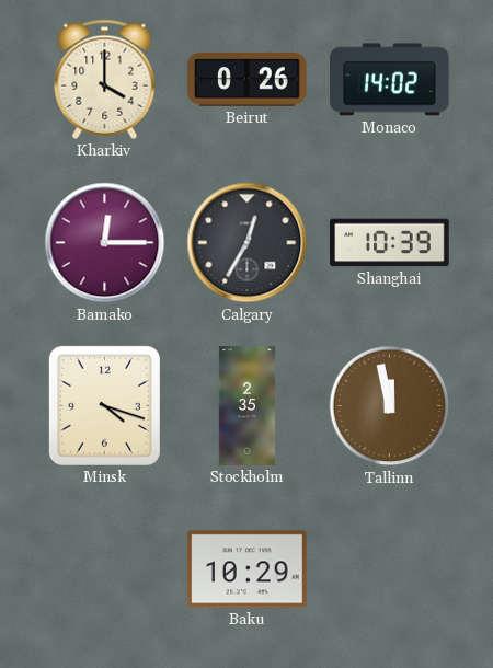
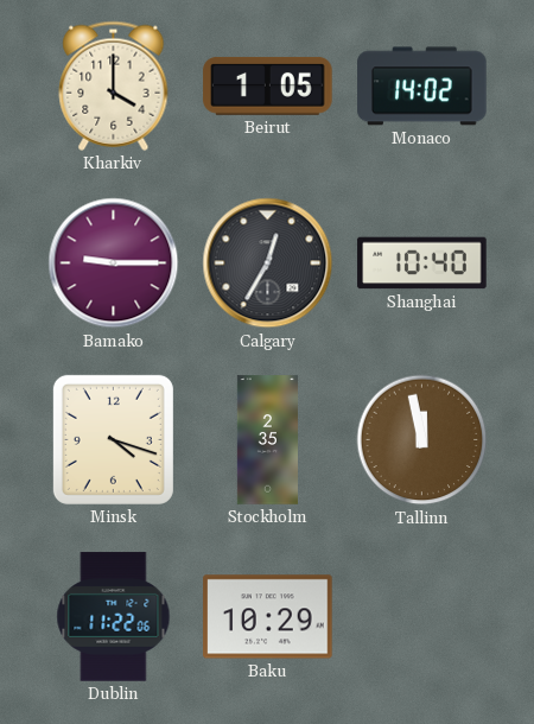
Beirut: 0:26 -> 1:05 (268, 87)
Bamako: 12:15 -> 9:15 (114, 263)
Shanghai: 10:39 -> 10:40 (422, 263)
Dublin: none -> 11:22 (114, 617)
